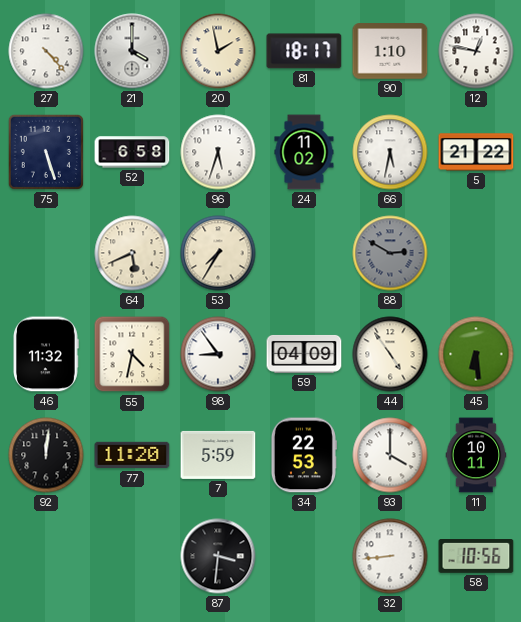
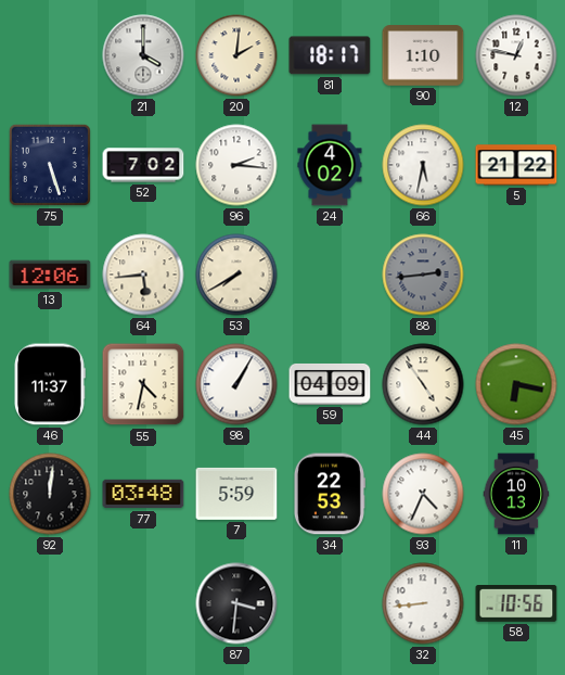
27: 4:23 -> none (46, 51)
20: 1:58 -> 2:01 (236, 55)
52: 6:58 -> 7:02 (143, 165)
96: 5:33 -> 2:16 (236, 165)
24: 11:02 -> 4:02 (330, 165)
13: none -> 12:06 (50, 275)
64: 5:41 -> 5:44 (143, 275)
53: 7:35 -> 7:40 (236, 275)
88: 2:50 -> 2:44 (423, 275)
46: 11:32 -> 11:37 (50, 384)
98: 8:54 -> 1:05 (236, 384)
45: 6:29 -> 6:17 (516, 384)
77: 11:20 -> 03:48 (143, 494)
93: 4:00 -> 4:34 (423, 494)
11: 10:11 -> 10:13 (516, 494)
